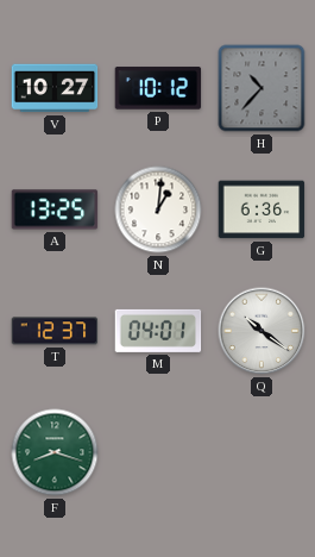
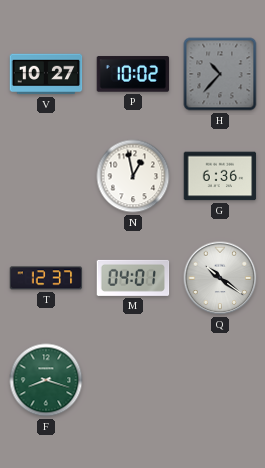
P: 10:12 -> 10:02 (133, 74)
A: 13:25 -> none (55, 209)
N: 1:01 -> 12:58 (133, 176)
